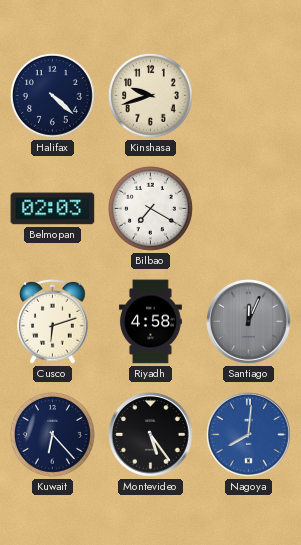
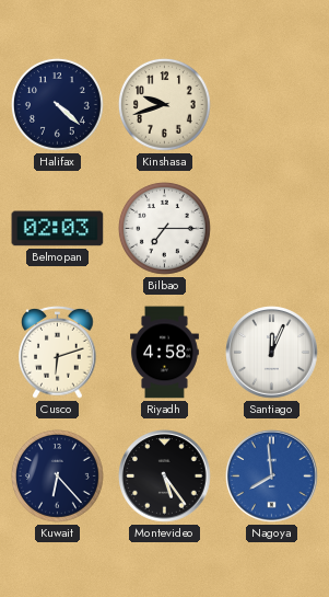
Bilbao: 7:20 -> 7:15 (164, 228)
Santiago dial: grey -> white (272, 353)
Nagoya: 8:01 -> 7:59 (272, 477)
